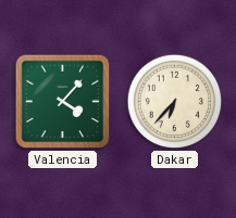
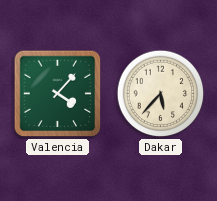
Dakar: 6:37 -> 5:37 (161, 94)
